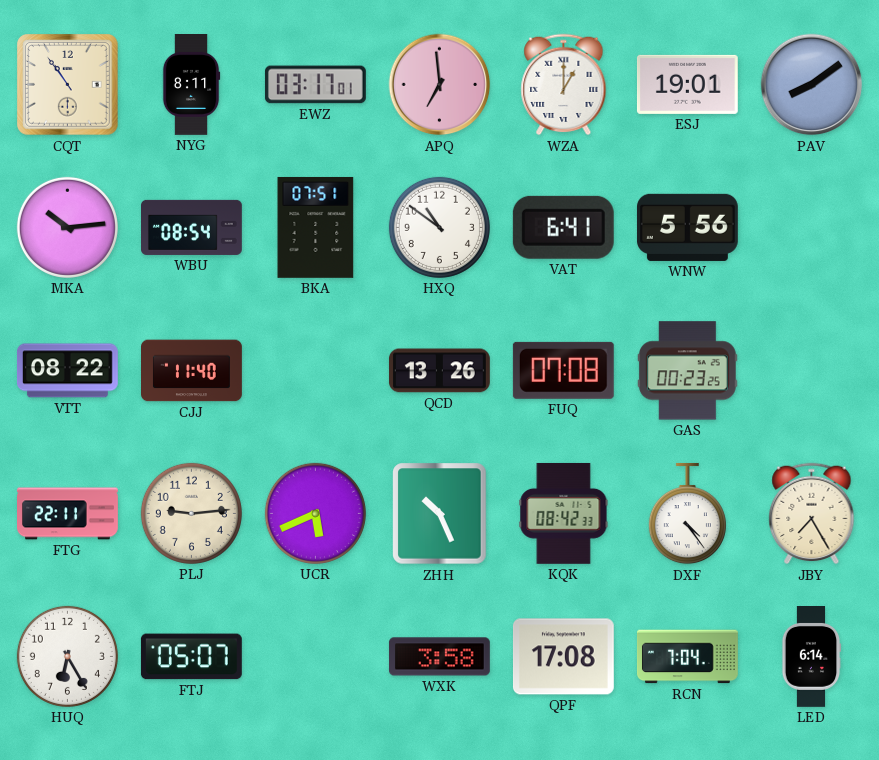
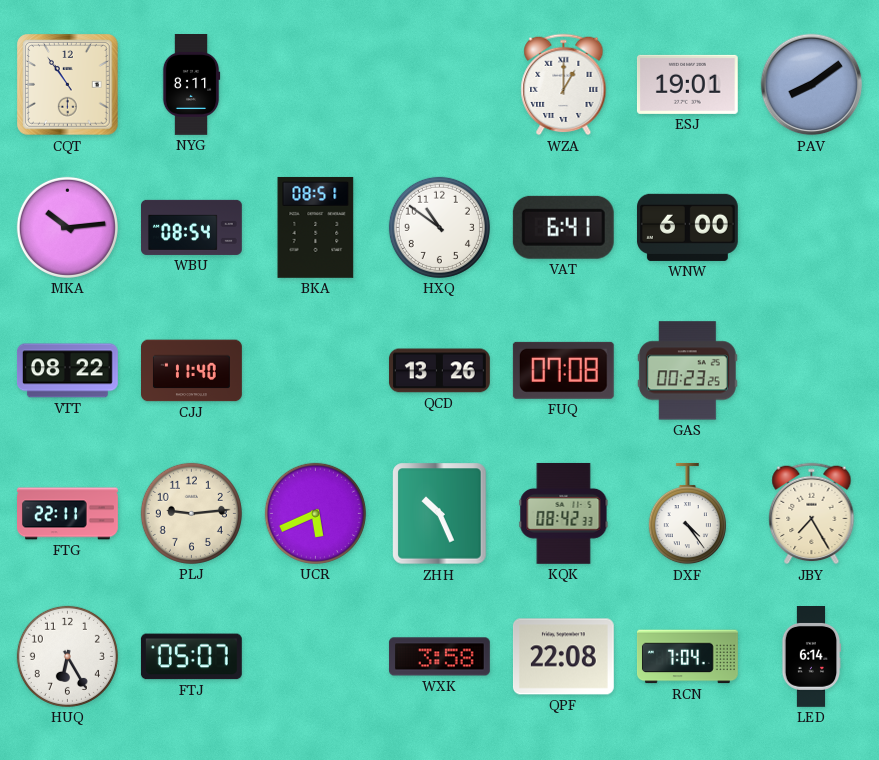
EWZ: 03:17 -> none (315, 85)
APQ: 6:59 -> none (440, 85)
BKA: 07:51 -> 08:51 (316, 227)
WNW: 5:56 -> 6:00 (687, 227)
QPF: 17:08 -> 22:08 (563, 657)
